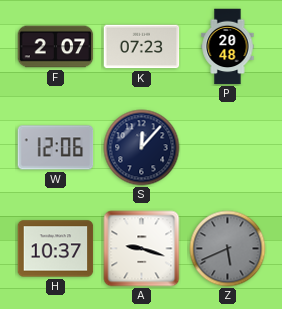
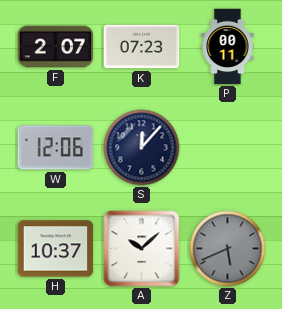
P: 20:48 -> 00:11 (228, 47)
A: 9:18 -> 10:08 (142, 249)
